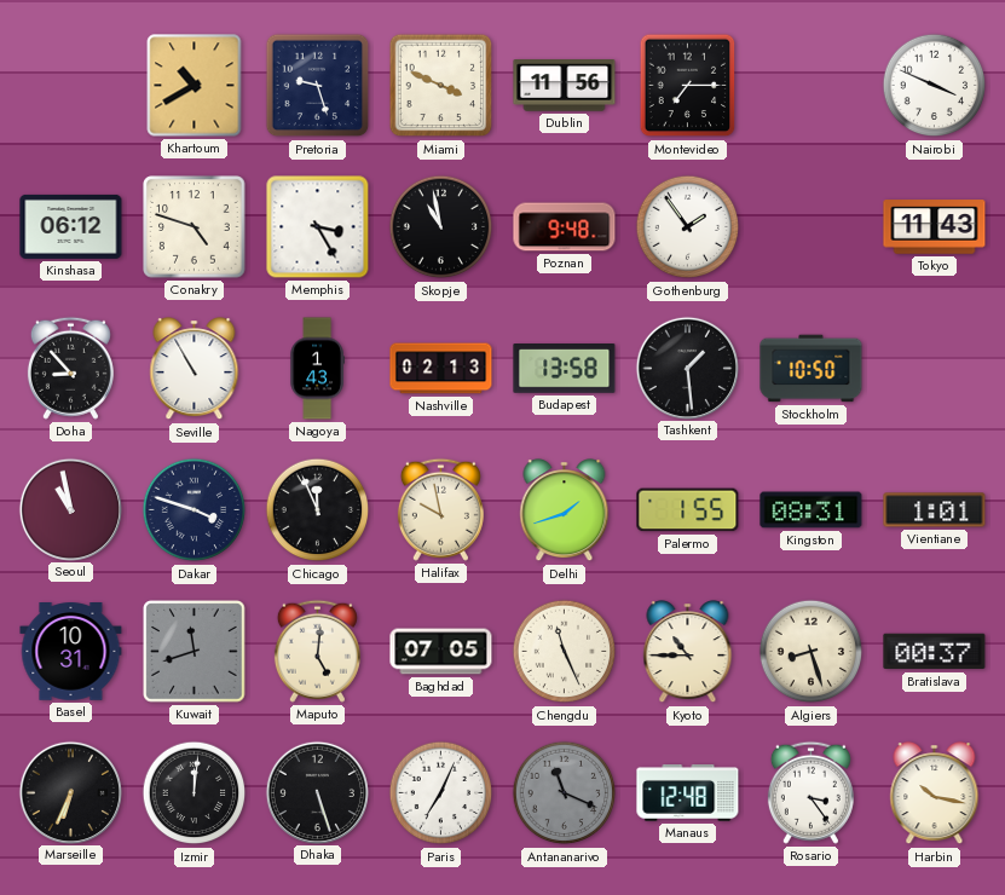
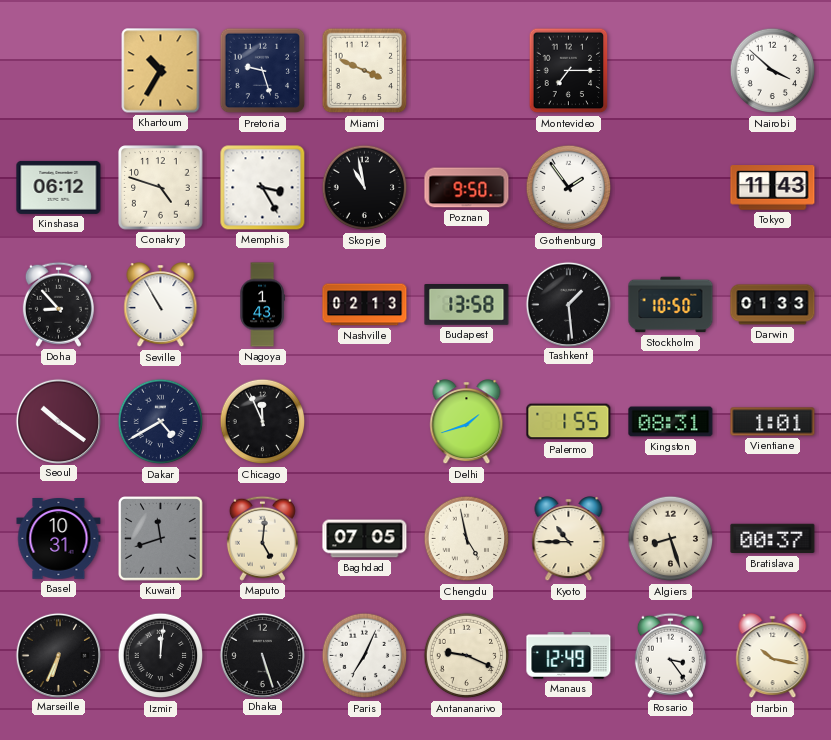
Khartoum: 10:40 -> 10:35 (161, 71)
Dublin: 11:56 -> none (565, 86)
Nairobi: 3:49 -> 3:52 (773, 71)
Poznan: 9:48 -> 9:50 (467, 188)
Darwin: none -> 01:33 (773, 305)
Seoul: 10:58 -> 10:21 (58, 421)
Dakar: 3:48 -> 4:40 (161, 422)
Halifax: 9:58 -> none (440, 509)
Chengdu: 11:26 -> 4:58 (467, 539)
Antananarivo: 11:19 -> 9:19 (467, 656)
Antananarivo dial: grey -> cream (467, 656)
Manaus: 12:48 -> 12:49 (569, 656)
